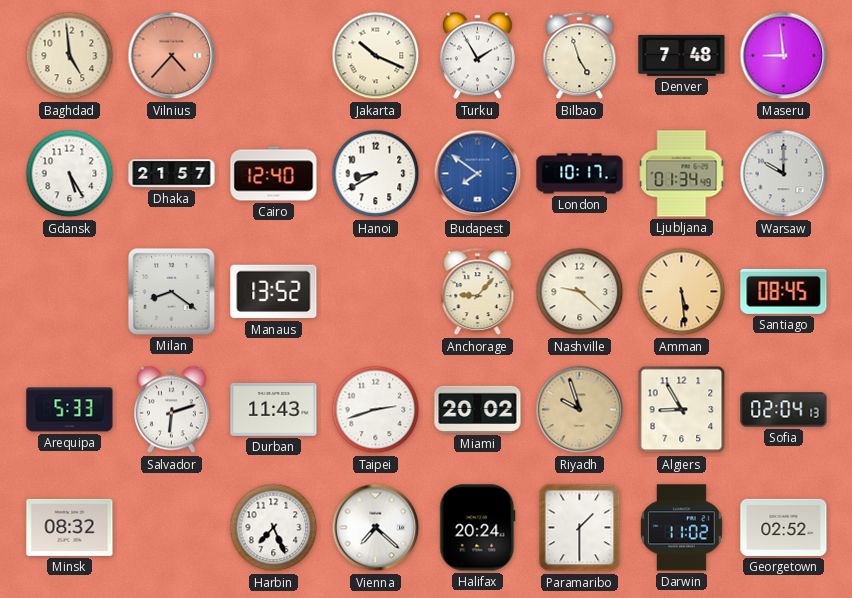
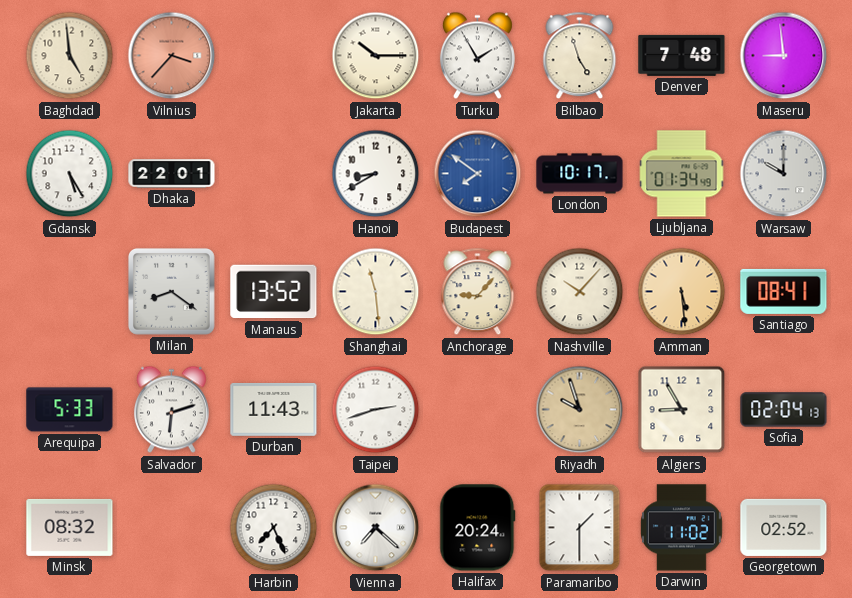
Vilnius: 4:37 -> 3:37 (172, 56)
Jakarta: 10:19 -> 10:15 (376, 56)
Dhaka: 21:57 -> 22:01 (172, 174)
Cairo: 12:40 -> none (274, 174)
Shanghai: none -> 11:29 (376, 292)
Nashville: 9:22 -> 10:07 (580, 292)
Santiago: 08:45 -> 08:41 (784, 291)
Miami: 20:02 -> none (478, 409)
